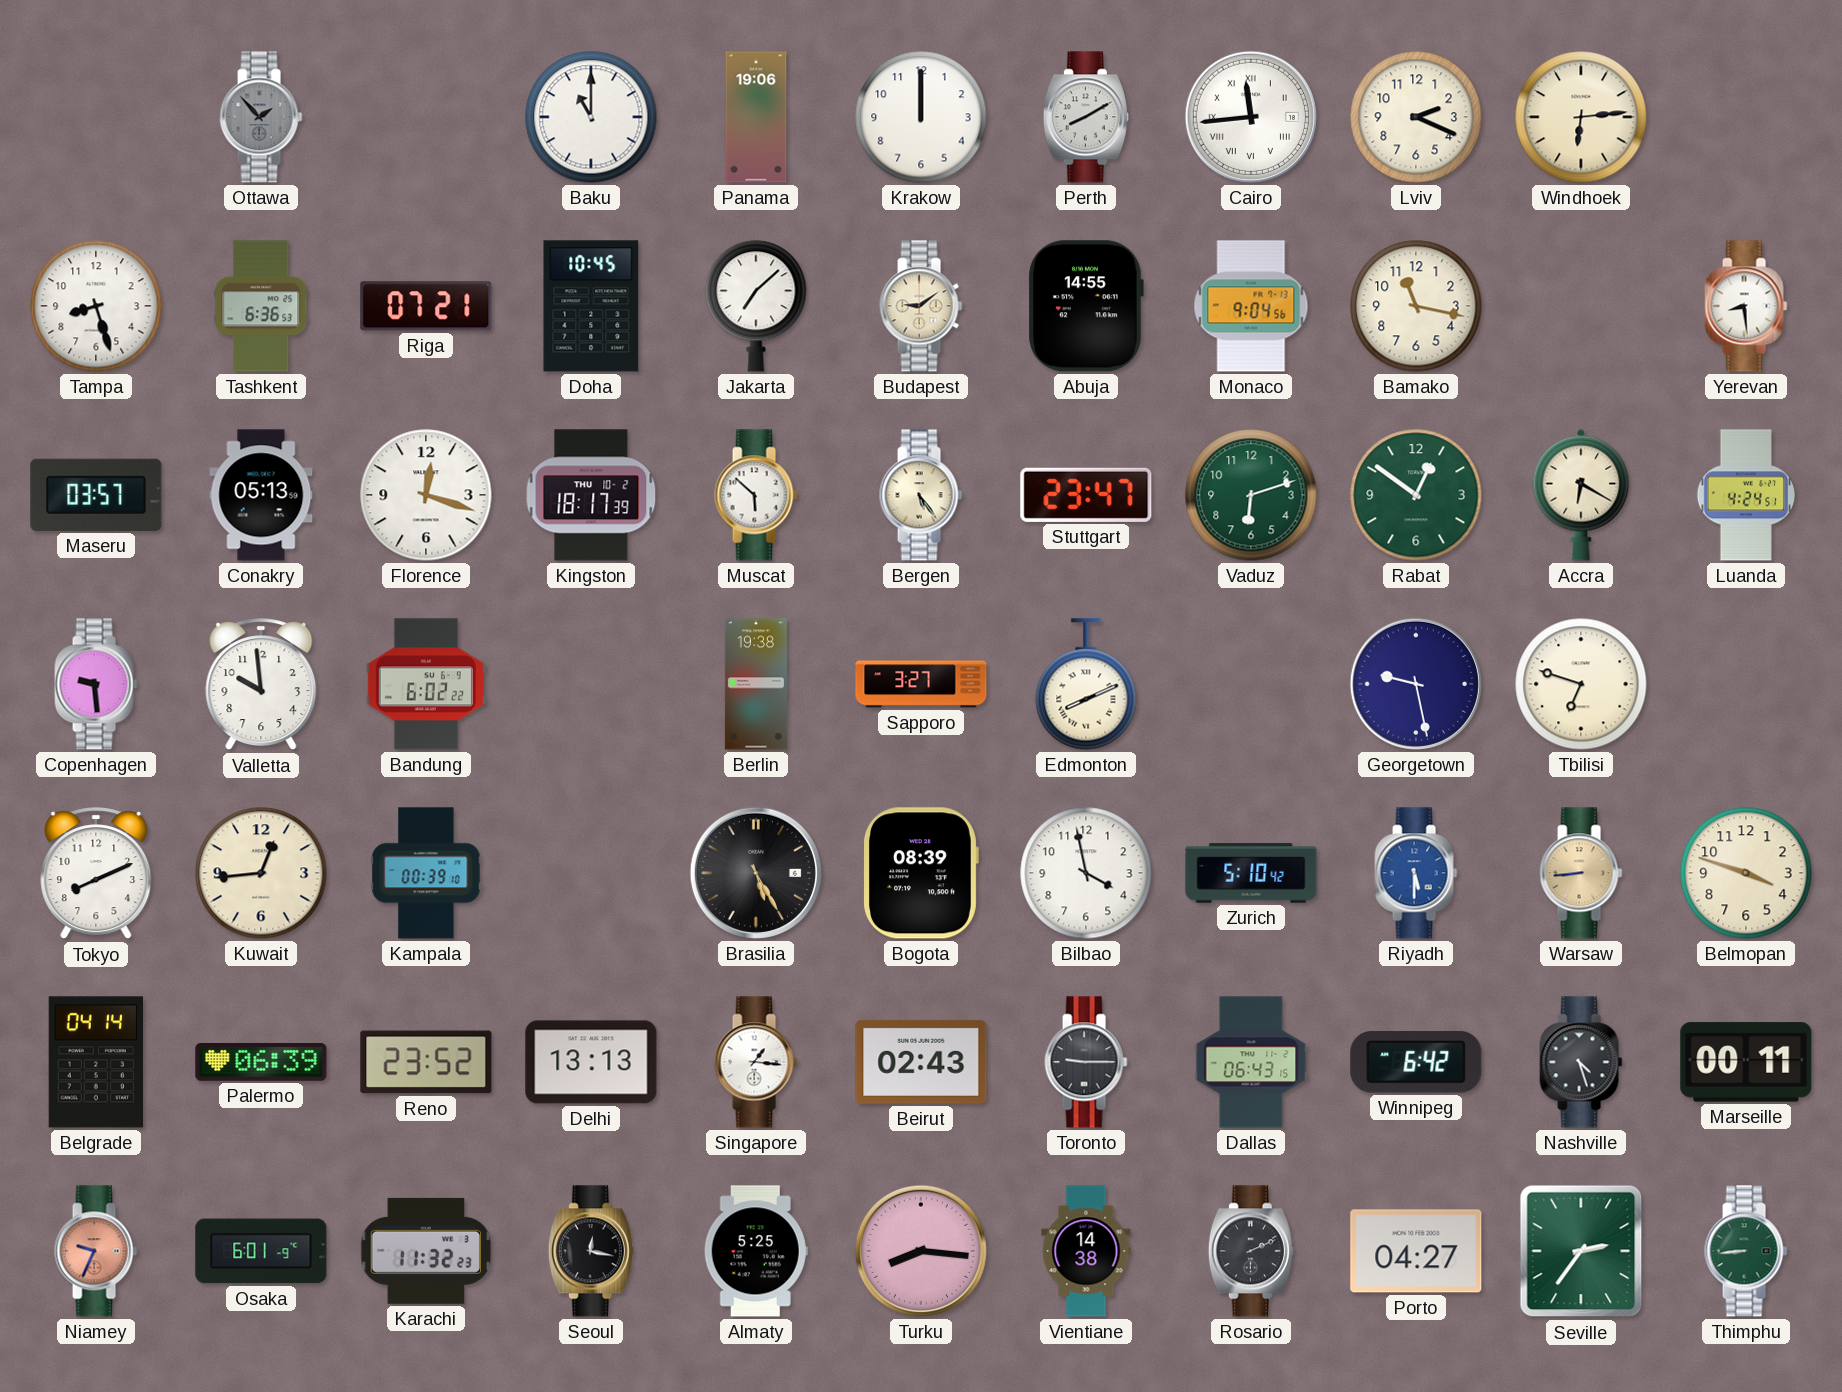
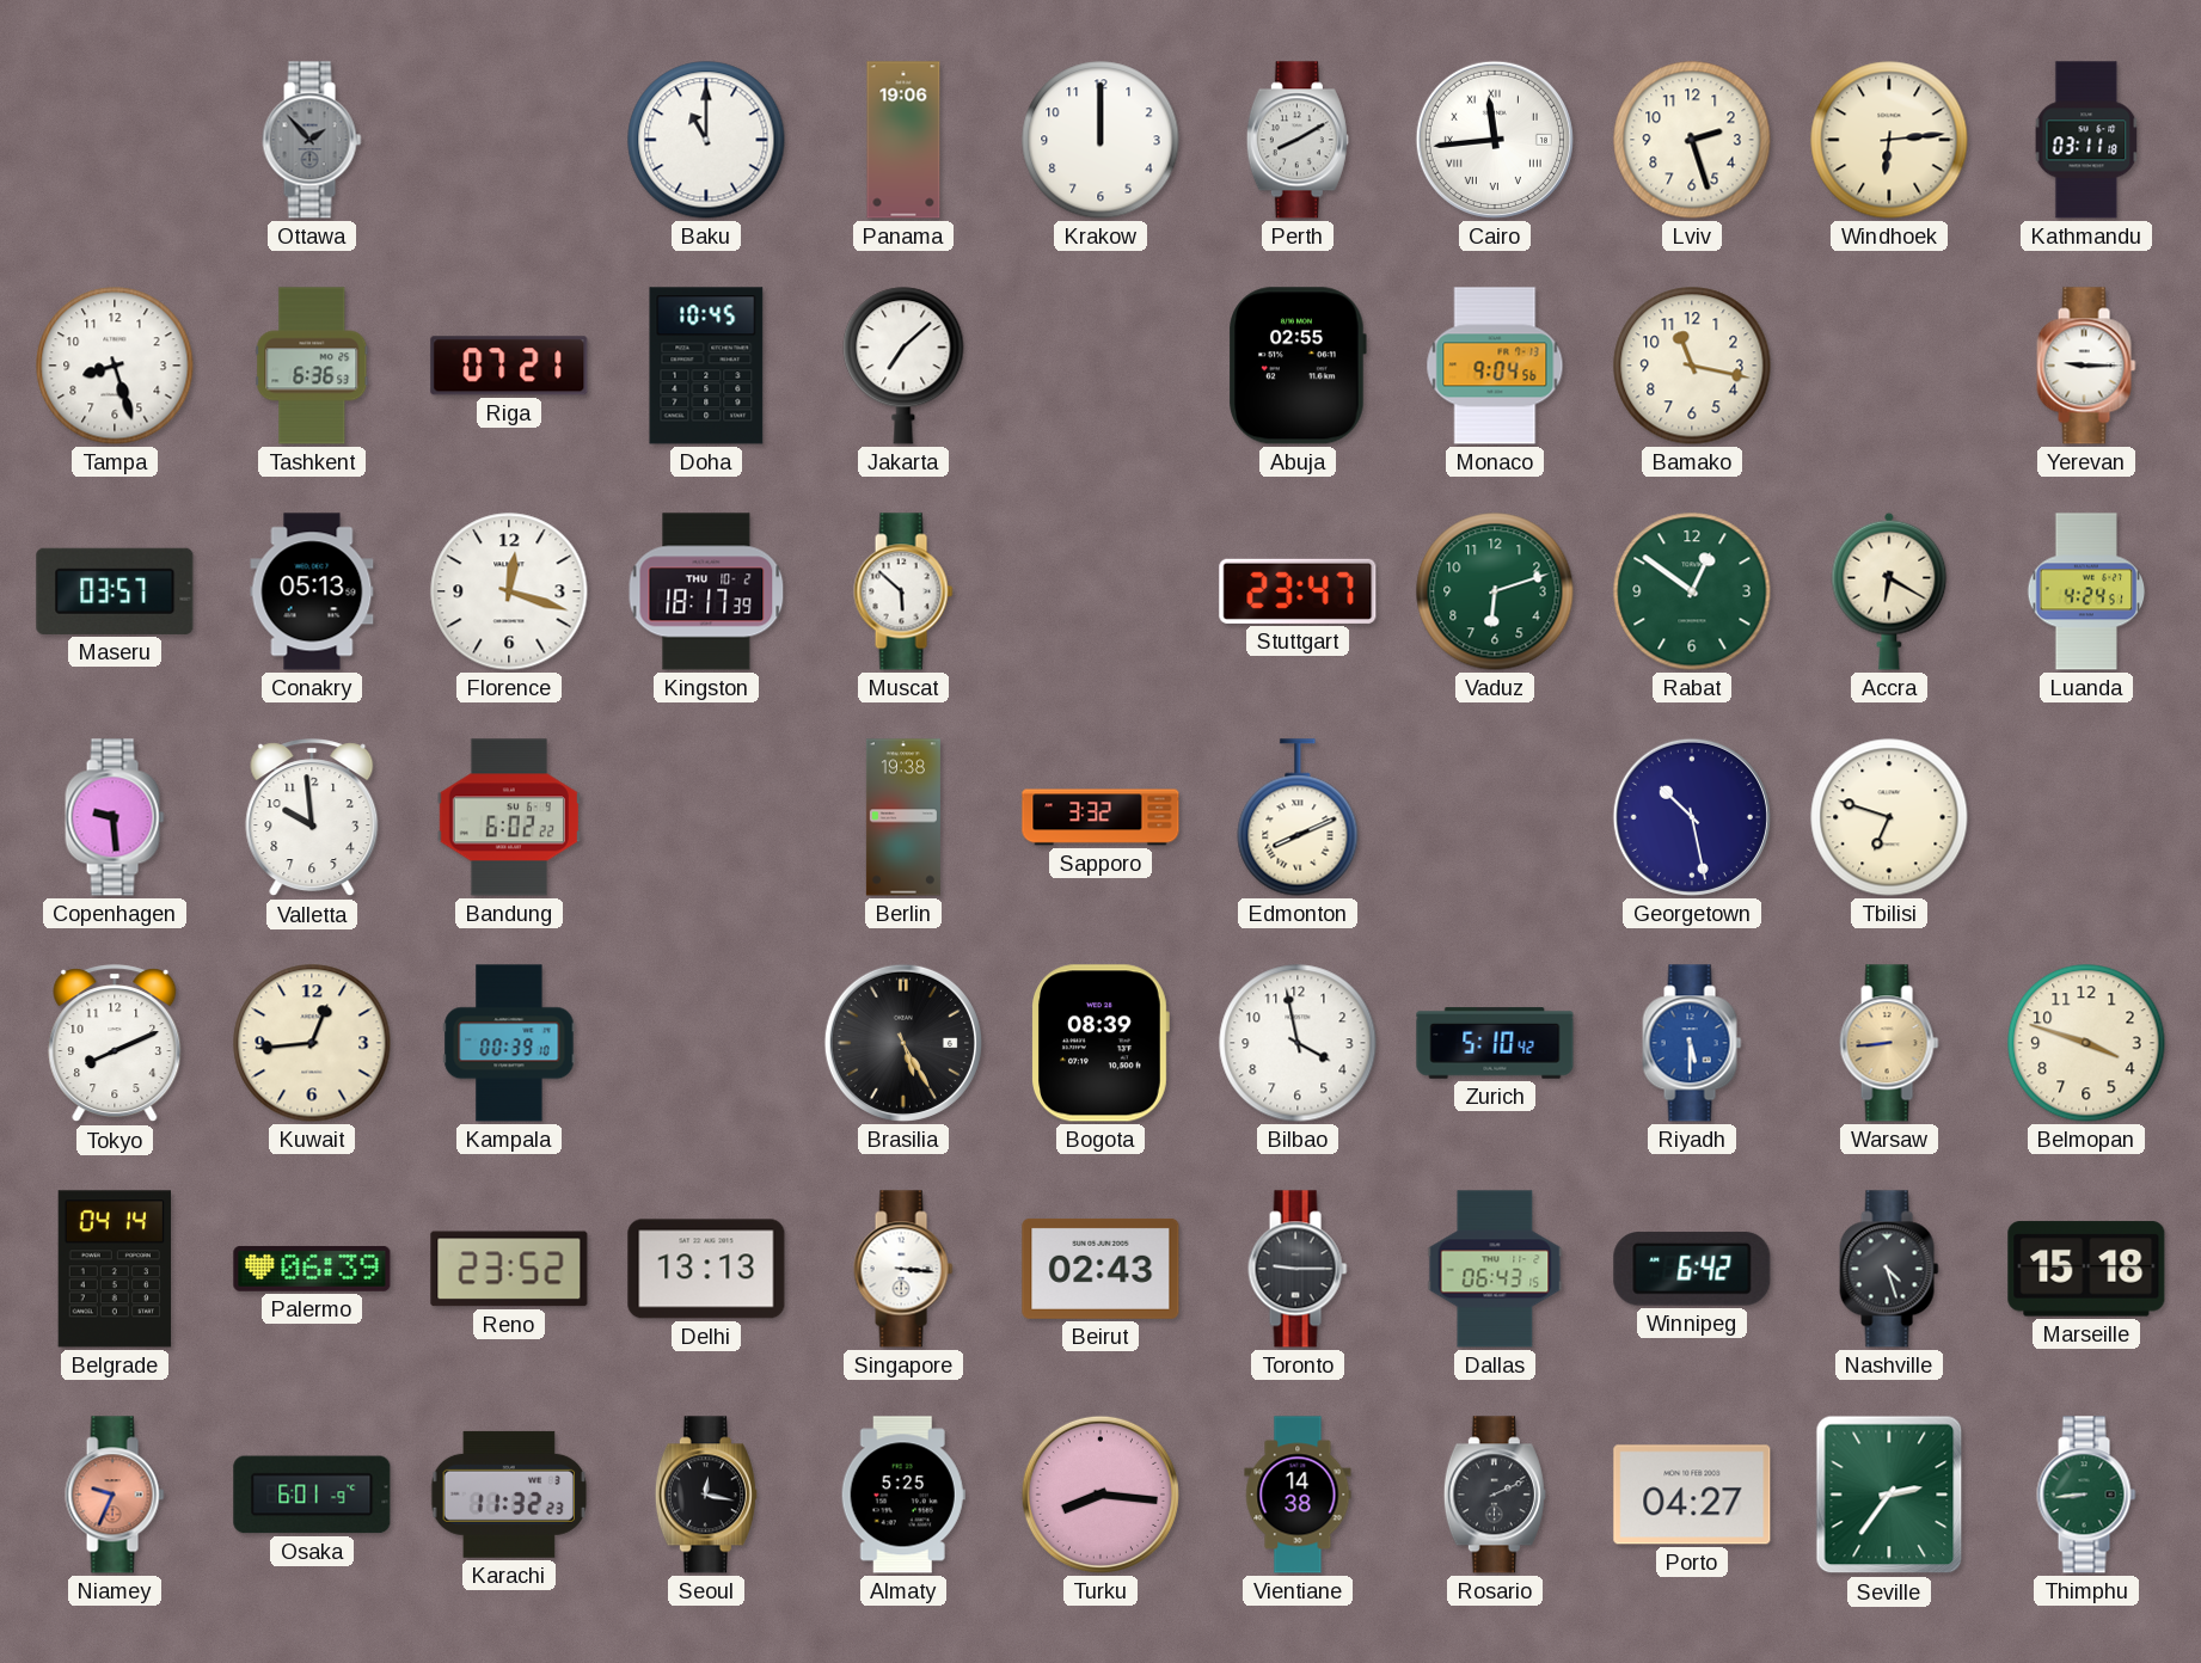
Lviv: 2:19 -> 2:27 (1692, 140)
Kathmandu: none -> 03:11 (2086, 140)
Budapest: 9:09 -> none (921, 306)
Abuja: 14:55 -> 02:55 (1298, 366)
Yerevan: 8:29 -> 9:15 (2086, 366)
Bergen: 5:24 -> none (921, 495)
Sapporo: 3:27 -> 3:32 (1100, 817)
Georgetown: 9:28 -> 10:28 (1692, 817)
Singapore: 1:16 -> 3:16 (903, 1269)
Marseille: 00:11 -> 15:18 (2086, 1269)
